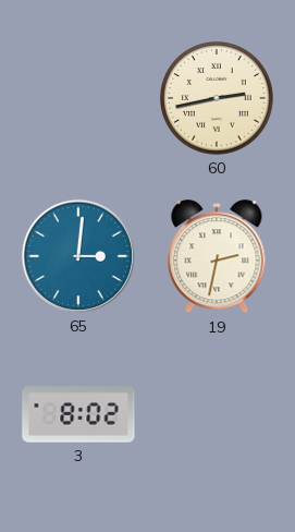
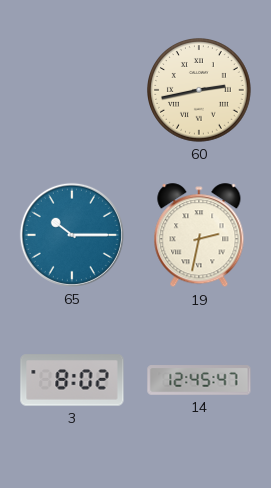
65: 3:01 -> 10:15 (72, 235)
14: none -> 12:45 (199, 380)
